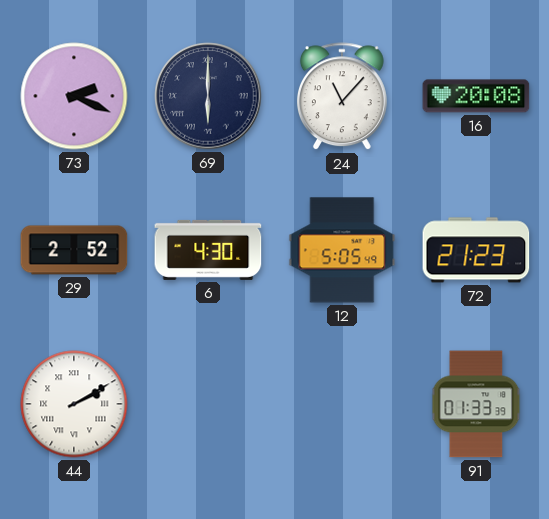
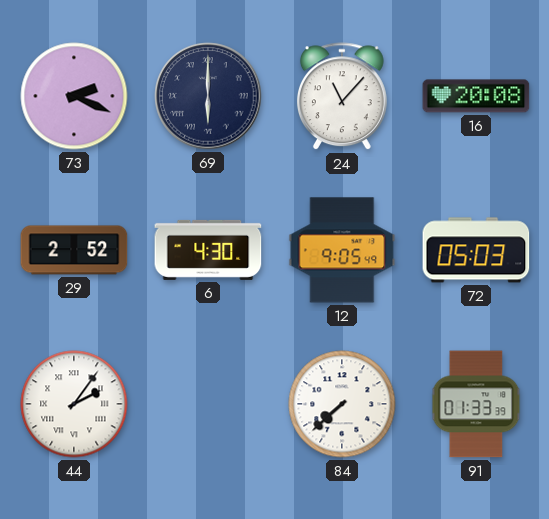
12: 5:05 -> 9:05 (342, 250)
72: 21:23 -> 05:03 (476, 250)
44: 2:10 -> 2:06 (74, 404)
84: none -> 7:38 (342, 404)
